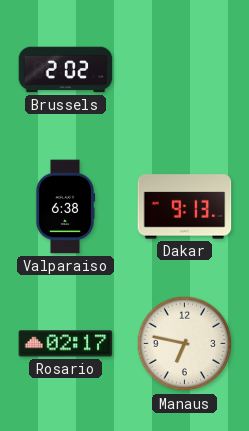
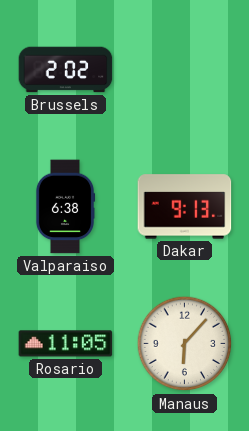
Rosario: 02:17 -> 11:05 (66, 344)
Manaus: 6:47 -> 6:07 (185, 344)
